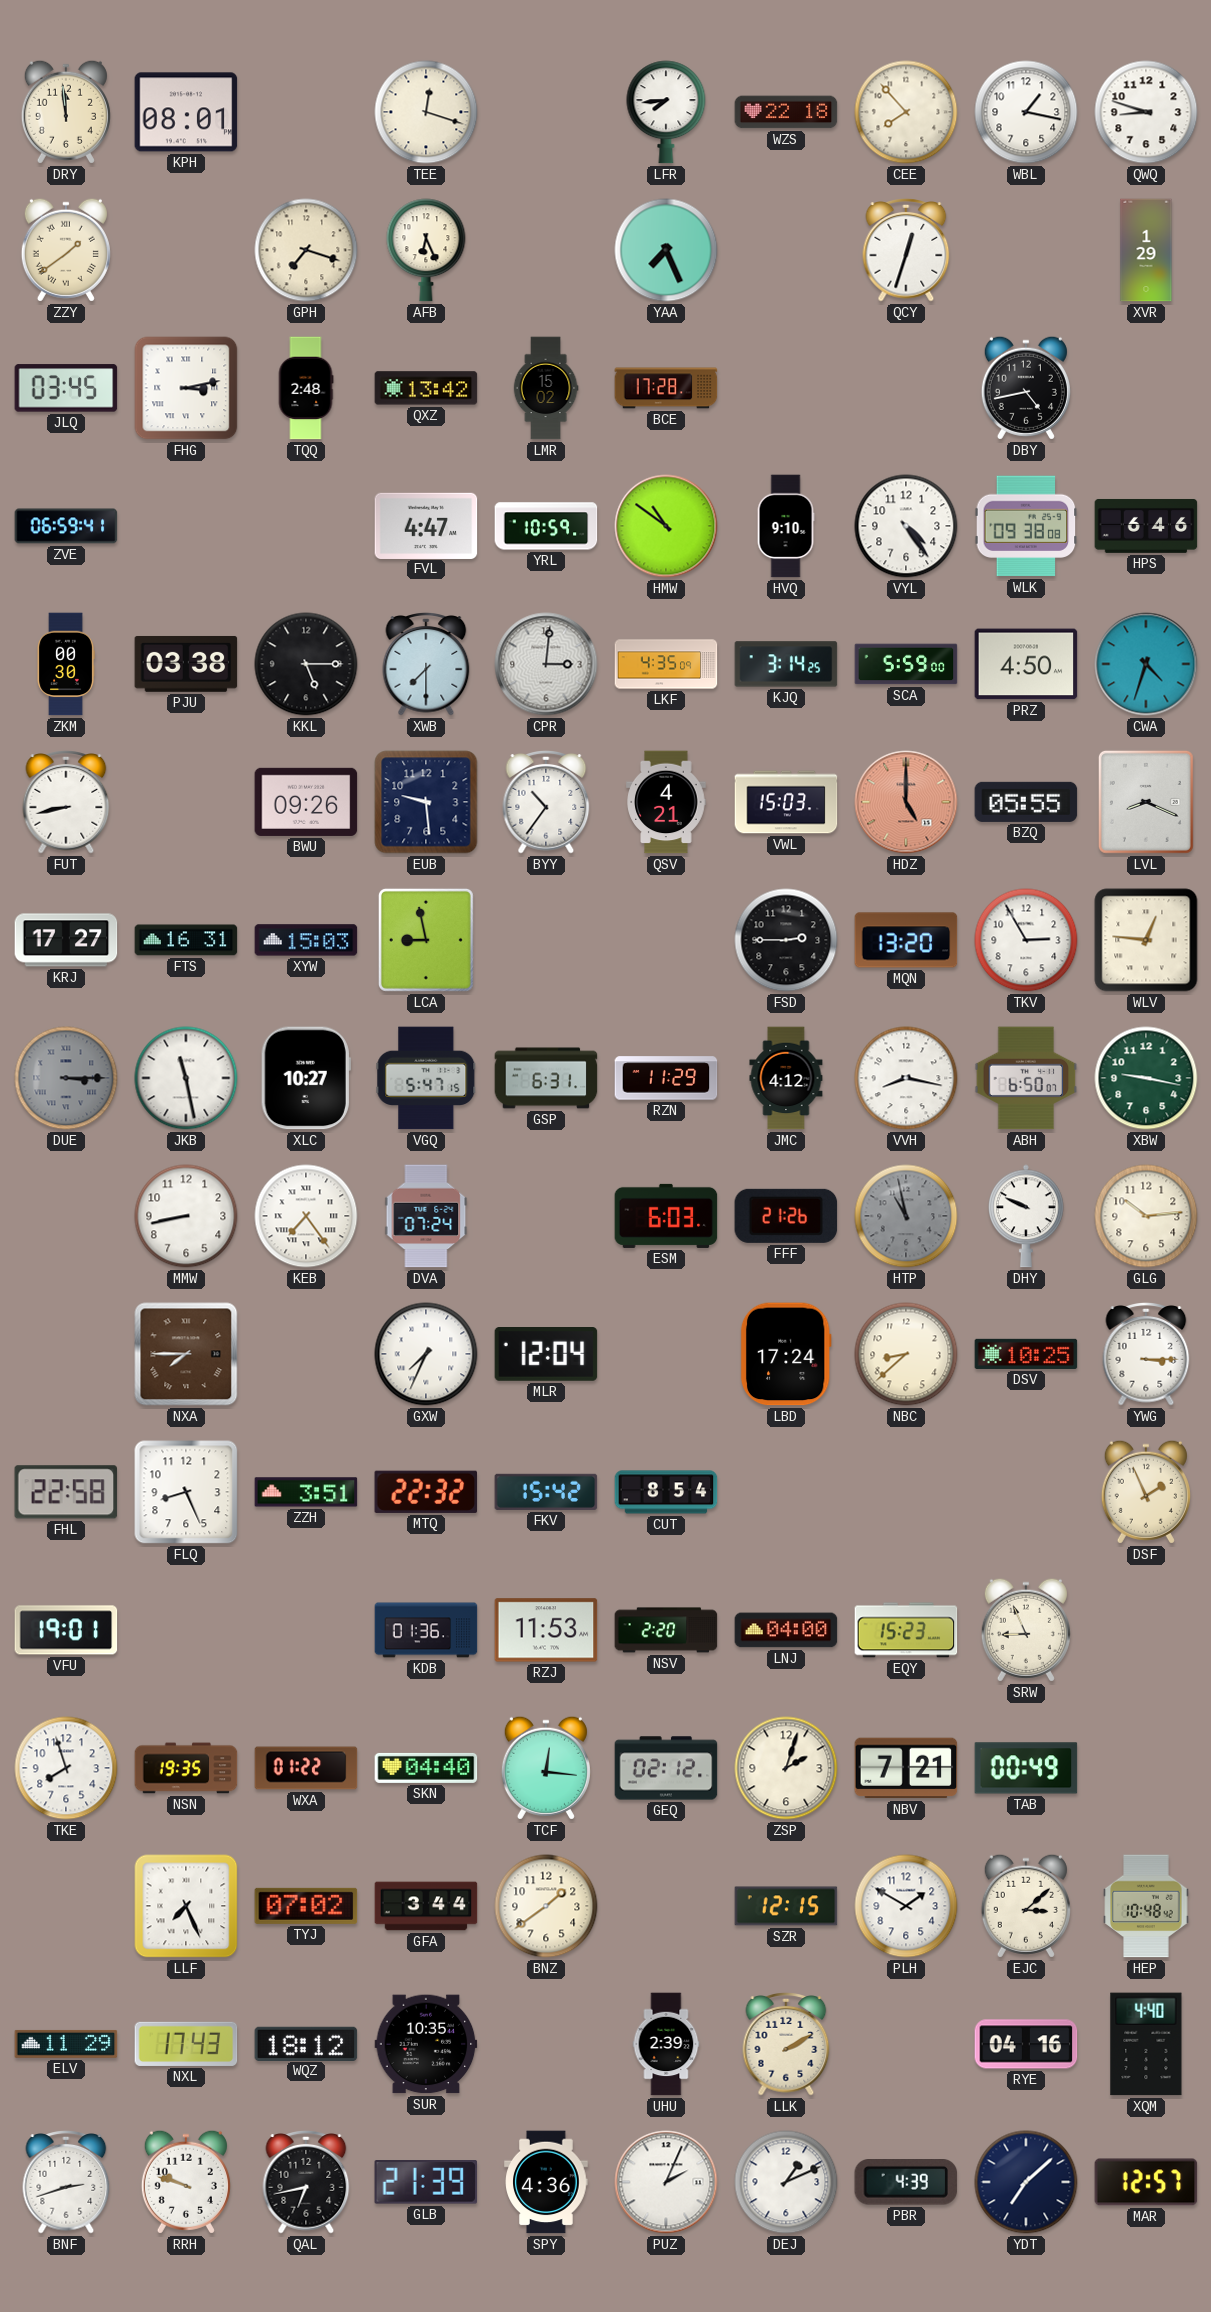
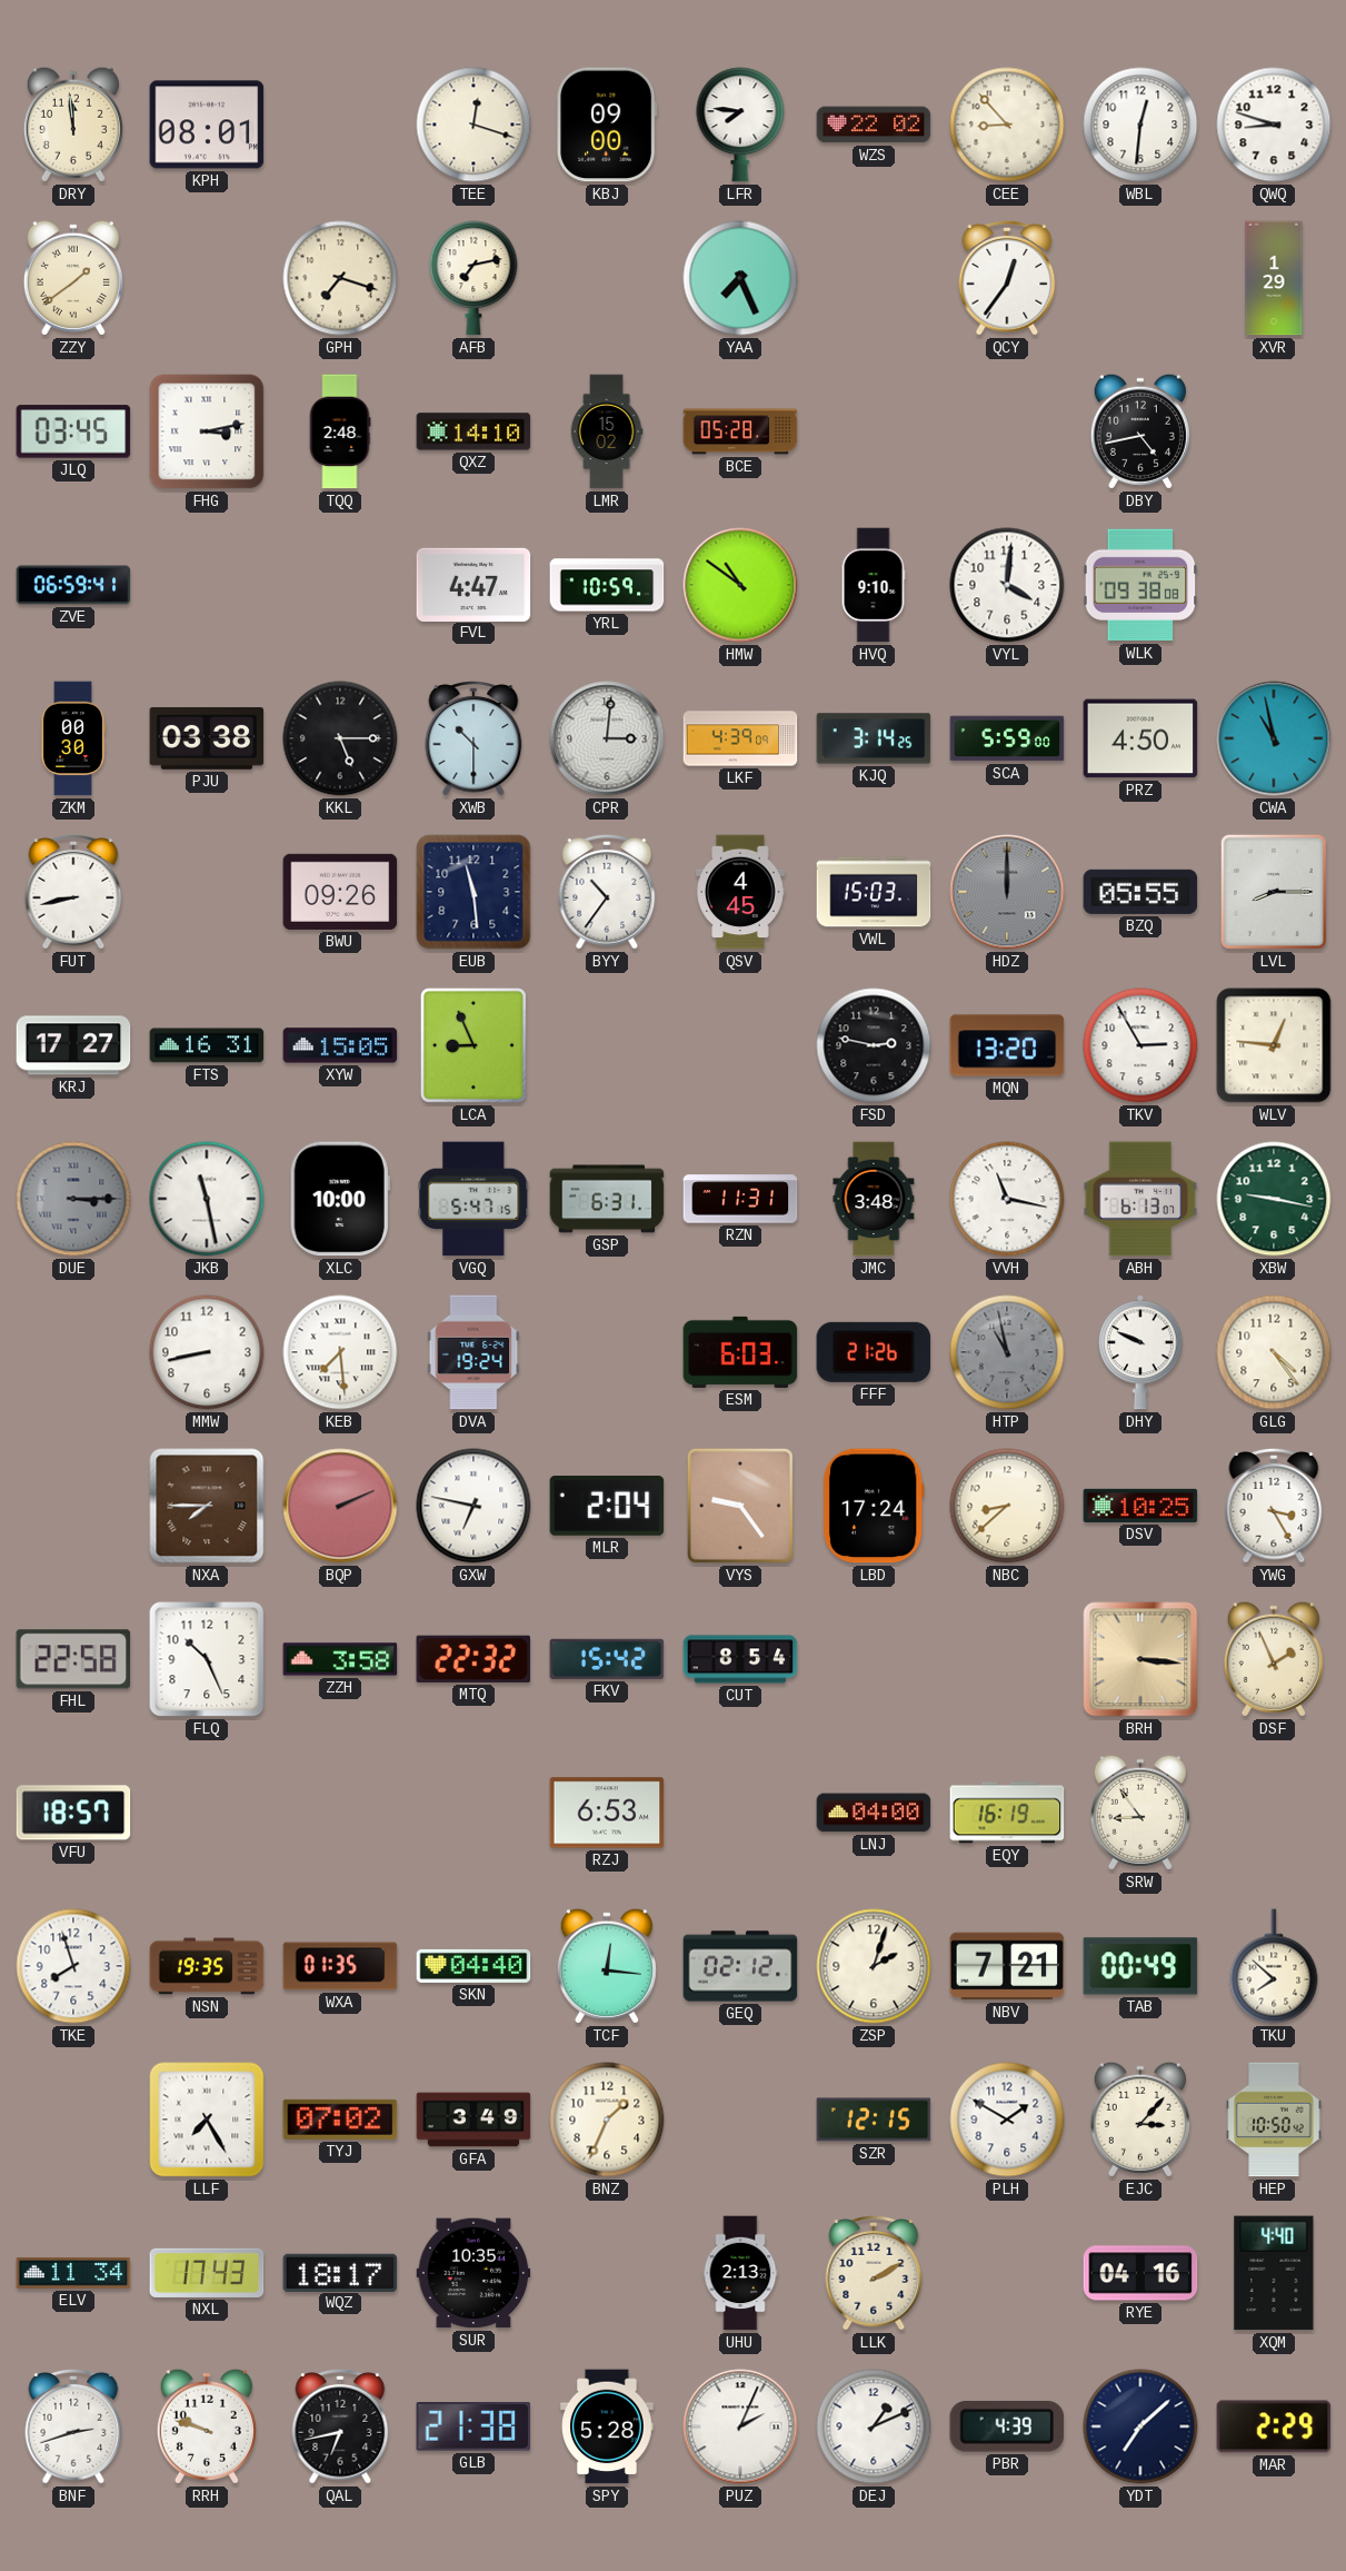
KBJ: none -> 09:00 (607, 125)
LFR: 7:44 -> 7:46 (740, 125)
WZS: 22:18 -> 22:02 (874, 125)
CEE: 7:53 -> 8:53 (1007, 125)
WBL: 1:17 -> 12:31 (1140, 125)
AFB: 6:26 -> 7:13 (473, 278)
QCY: 12:33 -> 12:36 (1007, 279)
QXZ: 13:42 -> 14:10 (473, 431)
BCE: 17:28 -> 05:28 (740, 431)
VYL: 4:24 -> 4:01 (1007, 585)
HPS: 6:46 -> none (1146, 526)
XWB: 7:30 -> 10:30 (473, 739)
LKF: 4:35 -> 4:39 (740, 738)
CWA: 4:33 -> 10:58 (1274, 738)
EUB: 9:29 -> 11:29 (473, 892)
QSV: 4:21 -> 4:45 (740, 892)
HDZ: 5:00 -> 12:00 (1007, 892)
HDZ dial: salmon -> grey (1007, 892)
LVL: 8:19 -> 8:15 (1274, 892)
XYW: 15:03 -> 15:05 (340, 1045)
LCA: 8:58 -> 8:56 (473, 1045)
FSD: 2:45 -> 2:47 (874, 1045)
XLC: 10:27 -> 10:00 (340, 1199)
RZN: 11:29 -> 11:31 (740, 1199)
JMC: 4:12 -> 3:48 (874, 1199)
VVH: 8:17 -> 11:17 (1007, 1199)
ABH: 6:50 -> 6:13 (1140, 1199)
KEB: 7:24 -> 7:29 (340, 1352)
DVA: 07:24 -> 19:24 (473, 1352)
GLG: 10:14 -> 4:24 (1274, 1352)
BQP: none -> 2:11 (340, 1506)
GXW: 7:34 -> 6:47 (473, 1506)
MLR: 12:04 -> 2:04 (607, 1506)
VYS: none -> 9:24 (740, 1506)
YWG: 3:15 -> 3:25 (1274, 1507)
FLQ: 8:26 -> 10:26 (207, 1659)
ZZH: 3:51 -> 3:58 (340, 1659)
BRH: none -> 3:16 (1140, 1659)
VFU: 19:01 -> 18:57 (73, 1813)
KDB: 01:36 -> none (426, 1630)
RZJ: 11:53 -> 6:53 (607, 1813)
NSV: 2:20 -> none (666, 1630)
EQY: 15:23 -> 16:19 (1007, 1813)
SRW: 8:56 -> 8:54 (1140, 1813)
WXA: 01:22 -> 01:35 (340, 1966)
TKU: none -> 7:52 (1274, 1966)
LLF: 7:26 -> 7:25 (207, 2120)
GFA: 3:44 -> 3:49 (473, 2120)
BNZ: 1:39 -> 1:34 (607, 2120)
EJC: 3:08 -> 3:07 (1140, 2120)
HEP: 10:48 -> 10:50 (1274, 2120)
ELV: 11:29 -> 11:34 (73, 2273)
WQZ: 18:12 -> 18:17 (340, 2272)
UHU: 2:39 -> 2:13 (740, 2273)
GLB: 21:39 -> 21:38 (473, 2426)
SPY: 4:36 -> 5:28 (607, 2426)
MAR: 12:57 -> 2:29 (1274, 2426)
